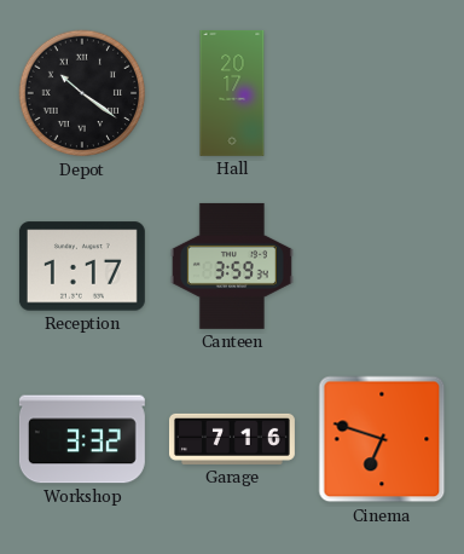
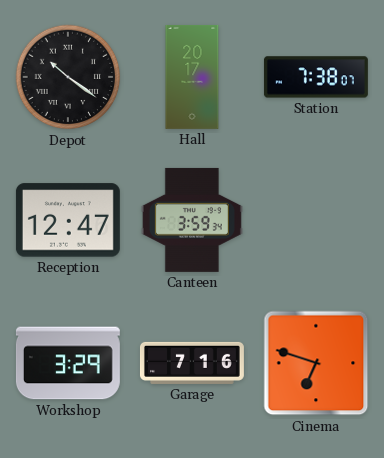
Station: none -> 7:38 (316, 77)
Reception: 1:17 -> 12:47 (68, 220)
Workshop: 3:32 -> 3:29 (68, 363)
